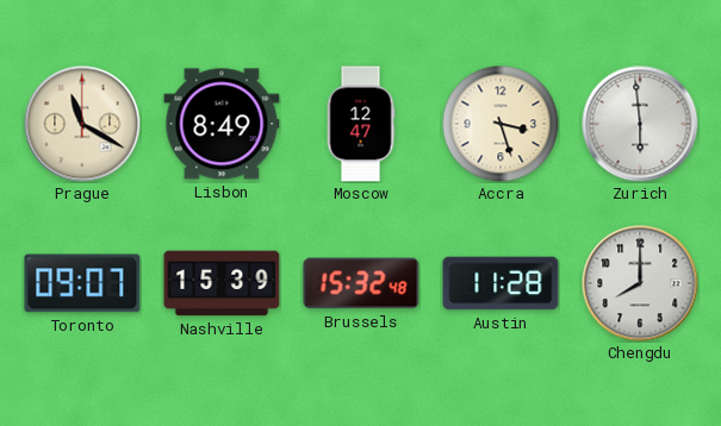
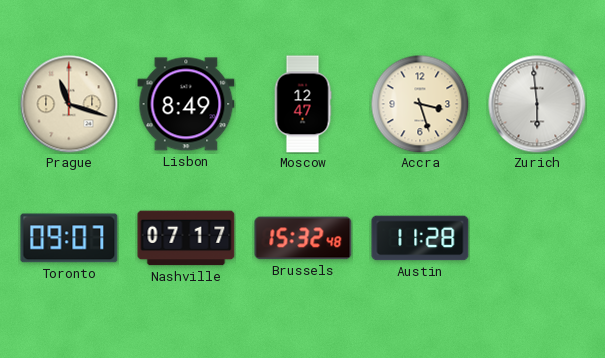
Prague: 11:20 -> 11:18 (69, 104)
Nashville: 15:39 -> 07:17 (186, 238)
Chengdu: 8:00 -> none (640, 283)
